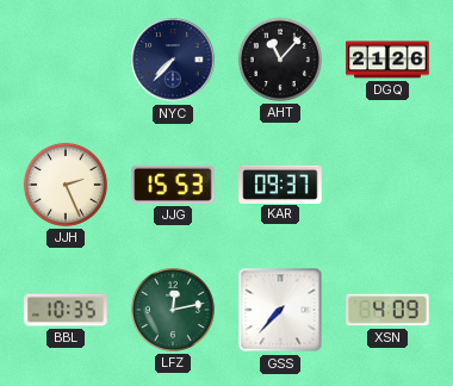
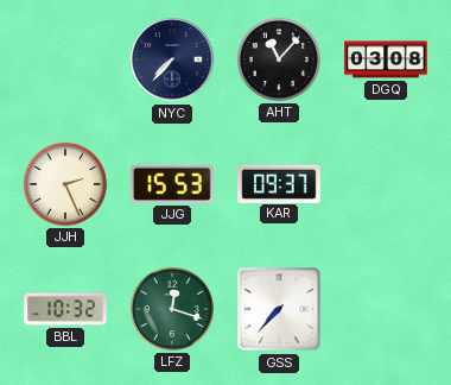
DGQ: 21:26 -> 03:08 (386, 59)
BBL: 10:35 -> 10:32 (65, 309)
LFZ: 12:13 -> 12:18 (172, 309)
XSN: 4:09 -> none (387, 310)
